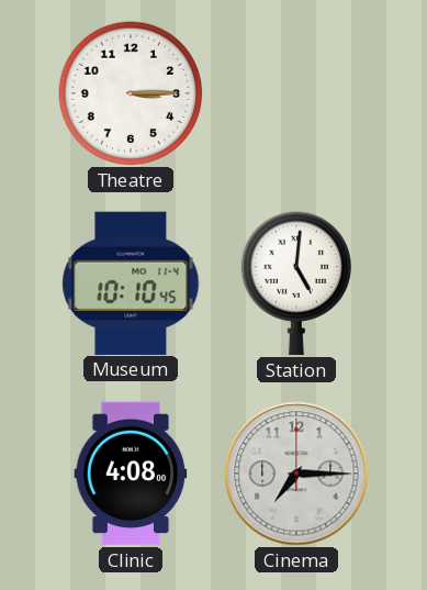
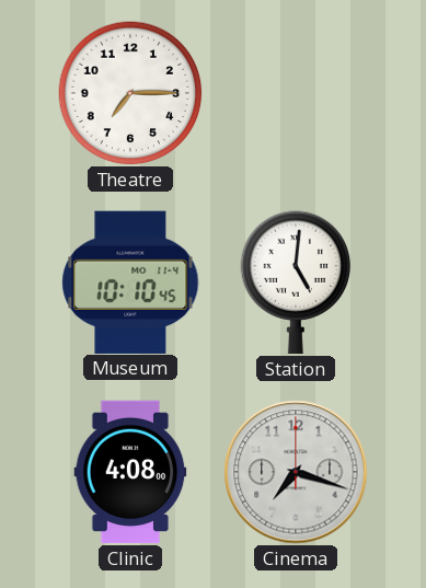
Theatre: 3:15 -> 7:15 (130, 93)
Cinema: 7:15 -> 7:18 (296, 472)
